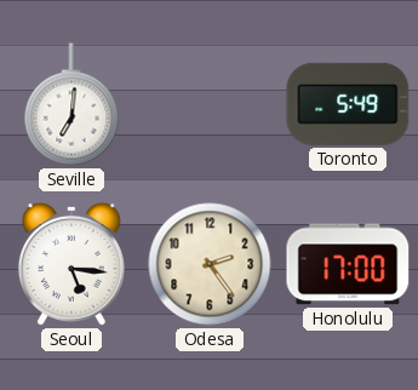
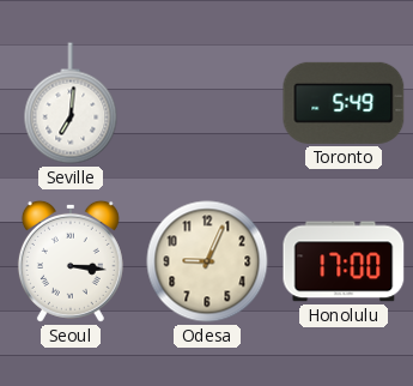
Seoul: 5:16 -> 3:16 (71, 261)
Odesa: 2:24 -> 9:04 (207, 261)
